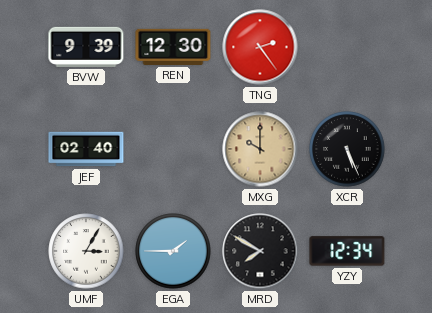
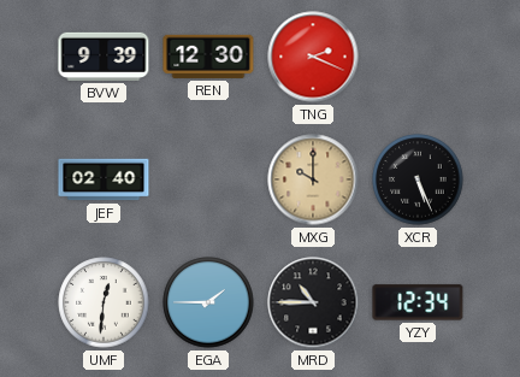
TNG: 2:24 -> 2:19 (313, 57)
UMF: 3:05 -> 12:31 (104, 302)
MRD: 7:50 -> 10:45 (313, 302)
